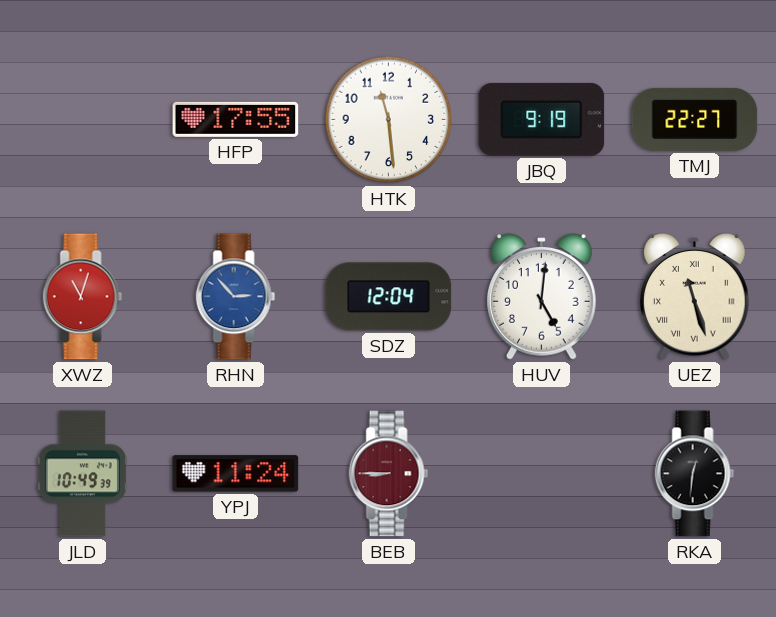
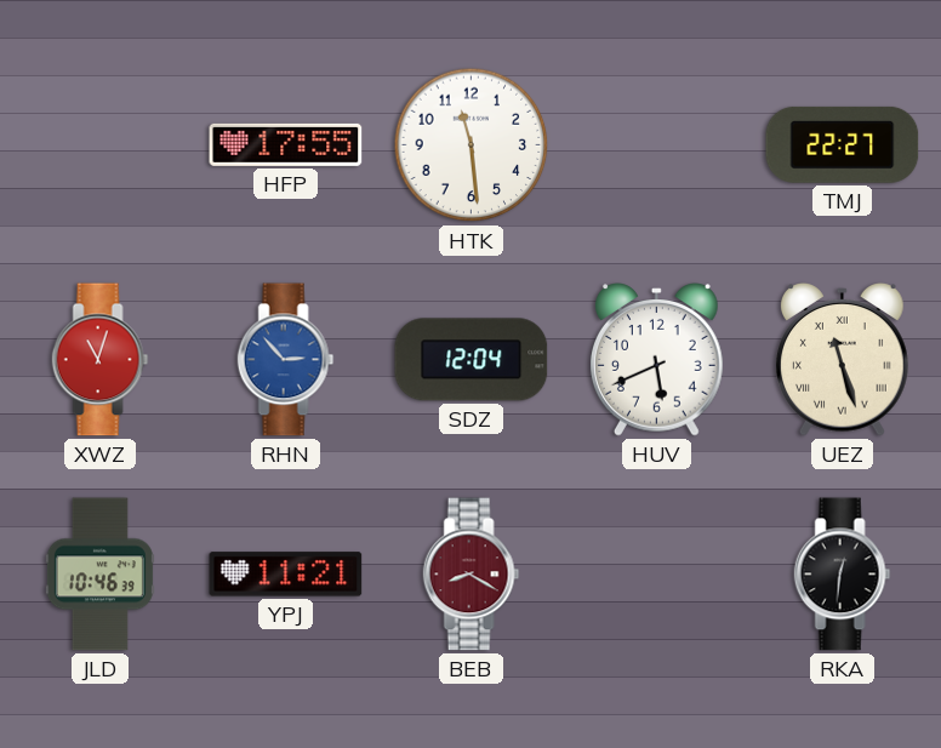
JBQ: 9:19 -> none (542, 119)
HUV: 5:01 -> 5:41 (657, 360)
JLD: 10:49 -> 10:46 (99, 575)
YPJ: 11:24 -> 11:21 (286, 575)
BEB: 8:45 -> 8:20 (472, 575)
